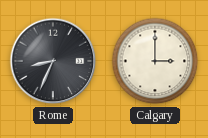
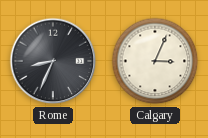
Calgary: 3:00 -> 3:04 (155, 61)
